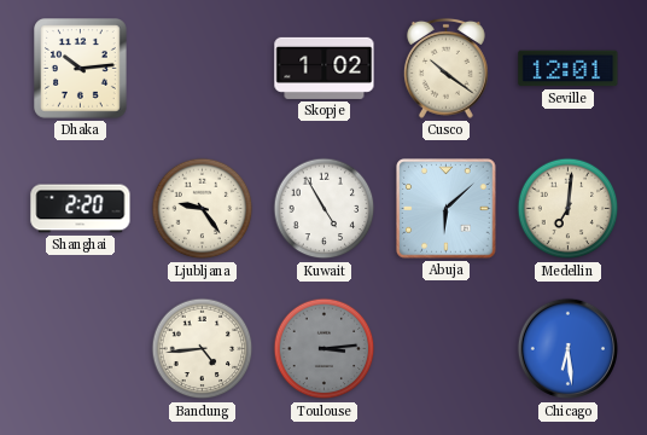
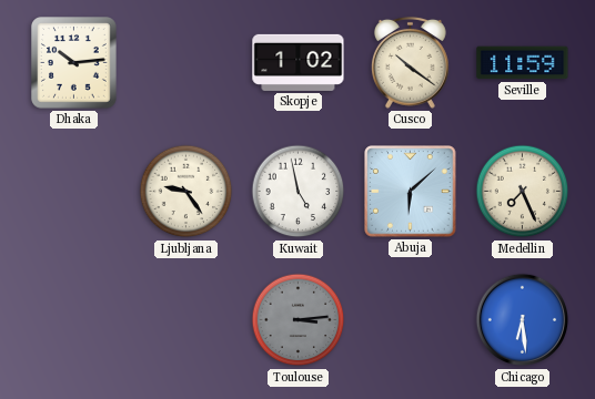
Seville: 12:01 -> 11:59 (523, 63)
Shanghai: 2:20 -> none (81, 209)
Kuwait: 4:55 -> 4:58 (299, 192)
Medellin: 7:01 -> 7:26 (523, 192)
Bandung: 4:44 -> none (203, 349)
